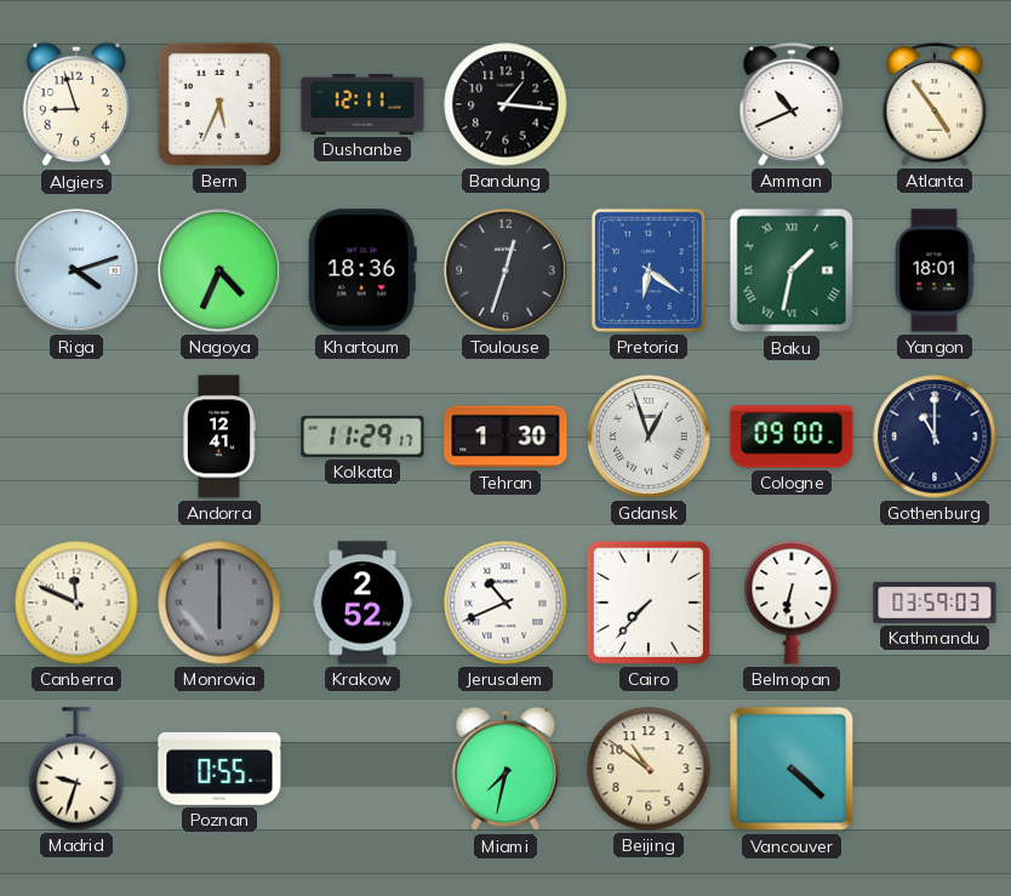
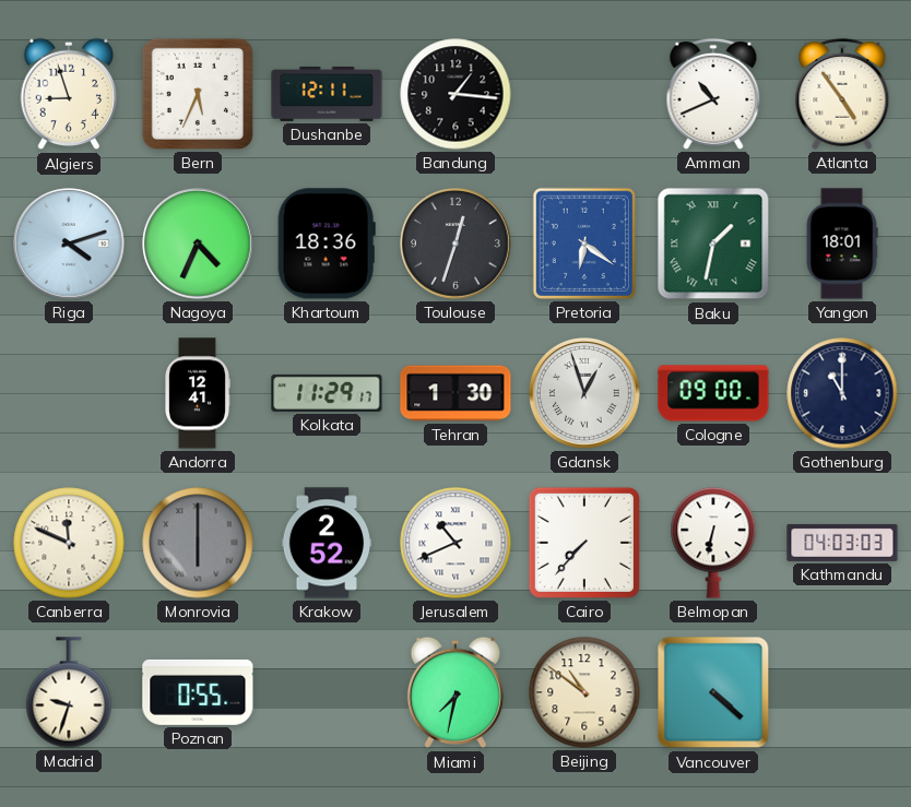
Kathmandu: 03:59 -> 04:03 (842, 543)
